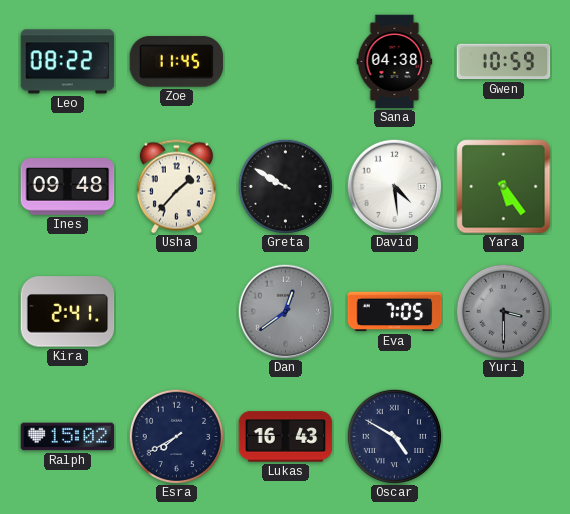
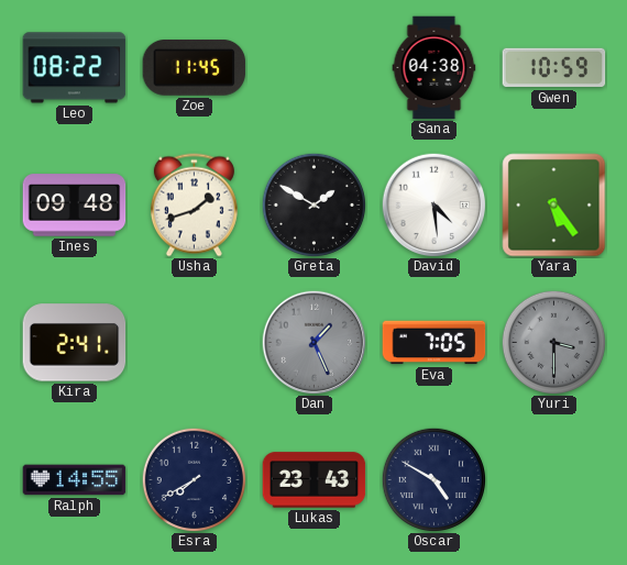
Usha: 1:37 -> 1:42 (194, 206)
Greta: 9:50 -> 1:50 (313, 204)
Dan: 12:39 -> 1:26 (313, 342)
Ralph: 15:02 -> 14:55 (75, 480)
Lukas: 16:43 -> 23:43 (315, 480)
